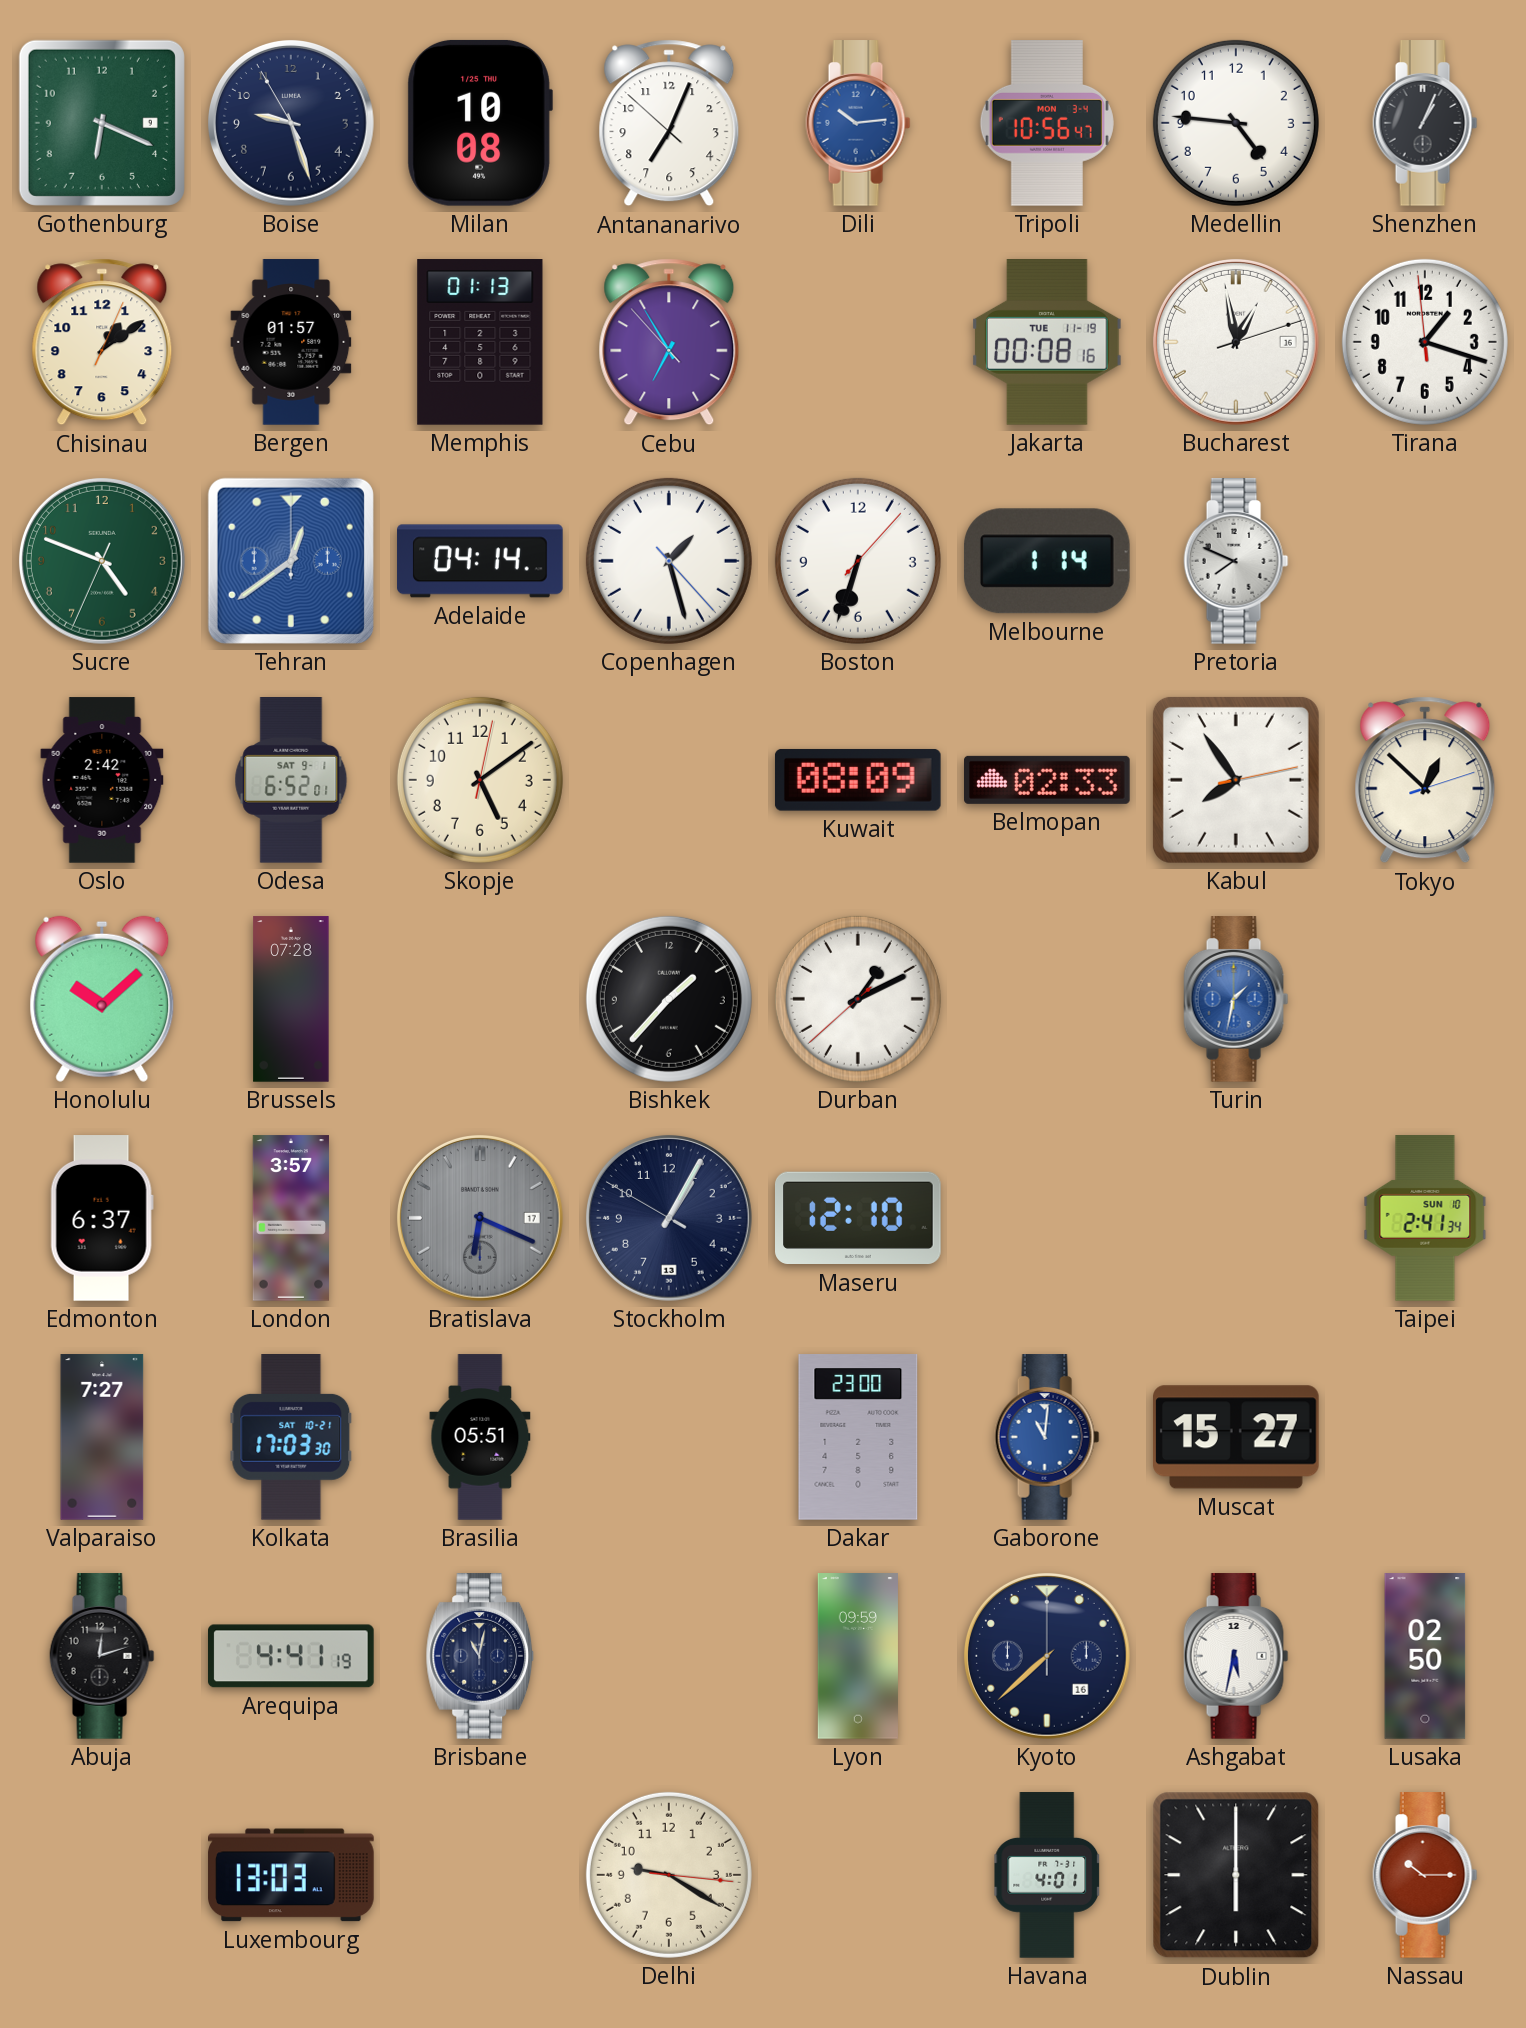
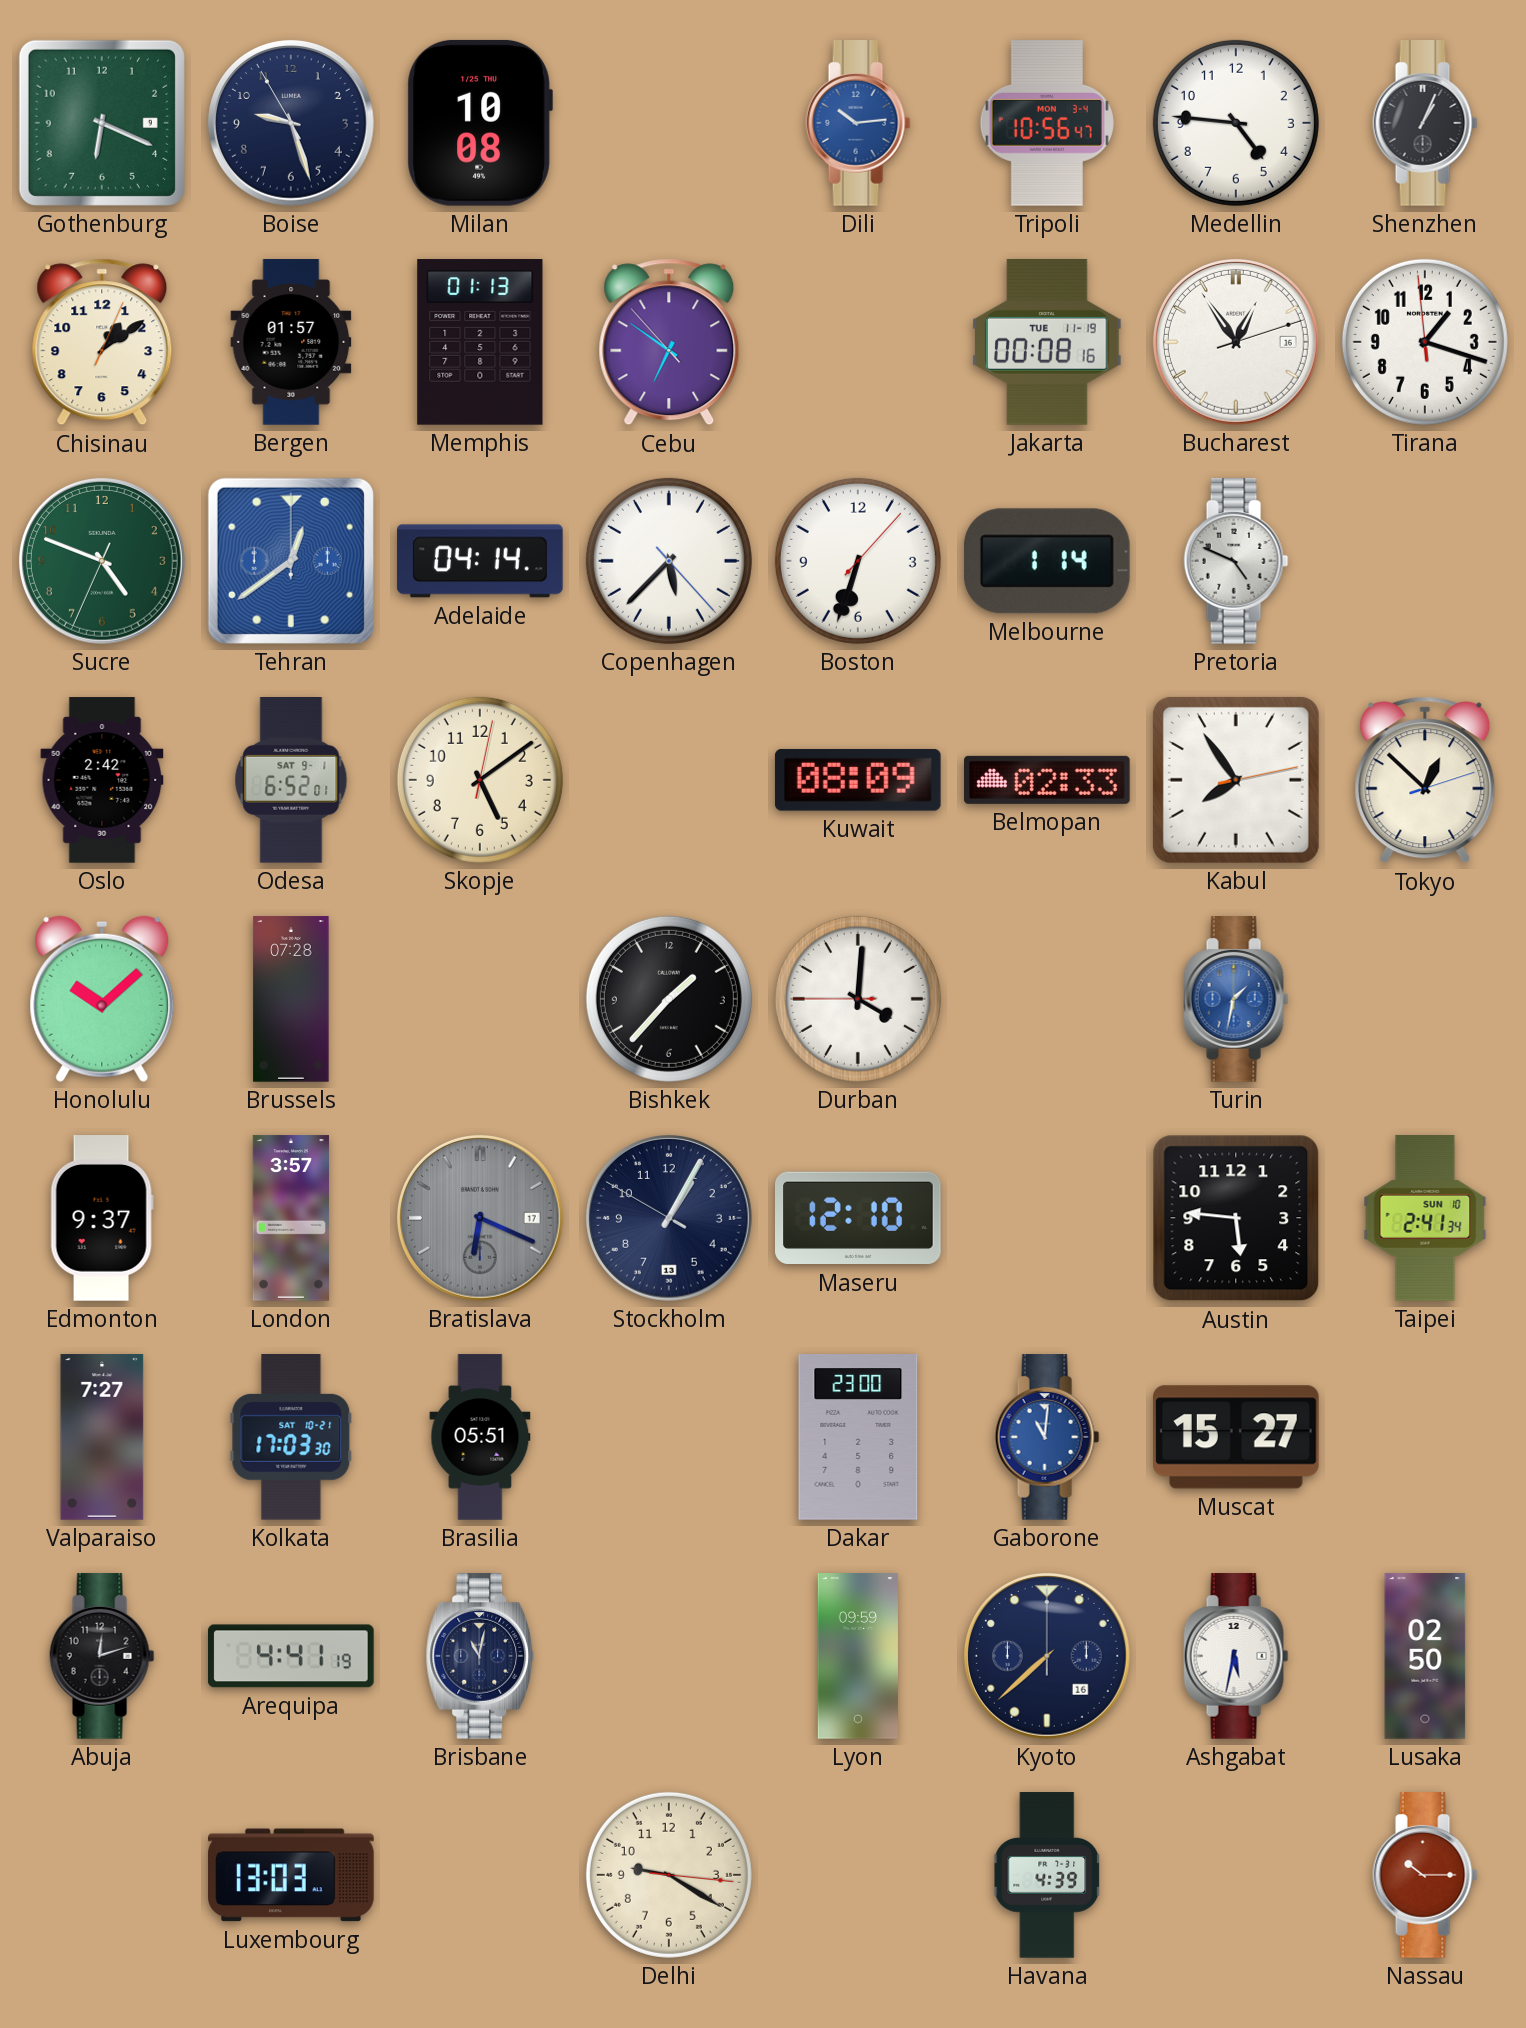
Antananarivo: 7:03 -> none (669, 123)
Cebu: 6:54 -> 6:50 (669, 342)
Bucharest: 12:58 -> 12:54 (1236, 342)
Copenhagen: 1:27 -> 5:37 (669, 561)
Pretoria: 7:49 -> 4:49 (1236, 561)
Durban: 1:10 -> 4:00 (858, 999)
Edmonton: 6:37 -> 9:37 (102, 1218)
Austin: none -> 5:46 (1236, 1218)
Havana: 4:01 -> 4:39 (1047, 1875)
Dublin: 6:00 -> none (1236, 1875)
